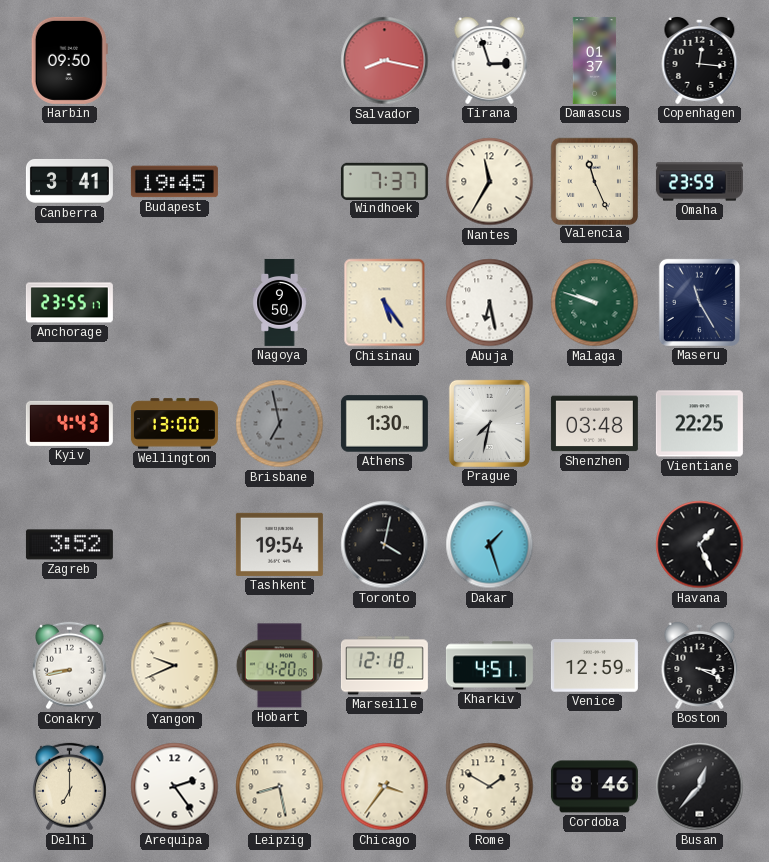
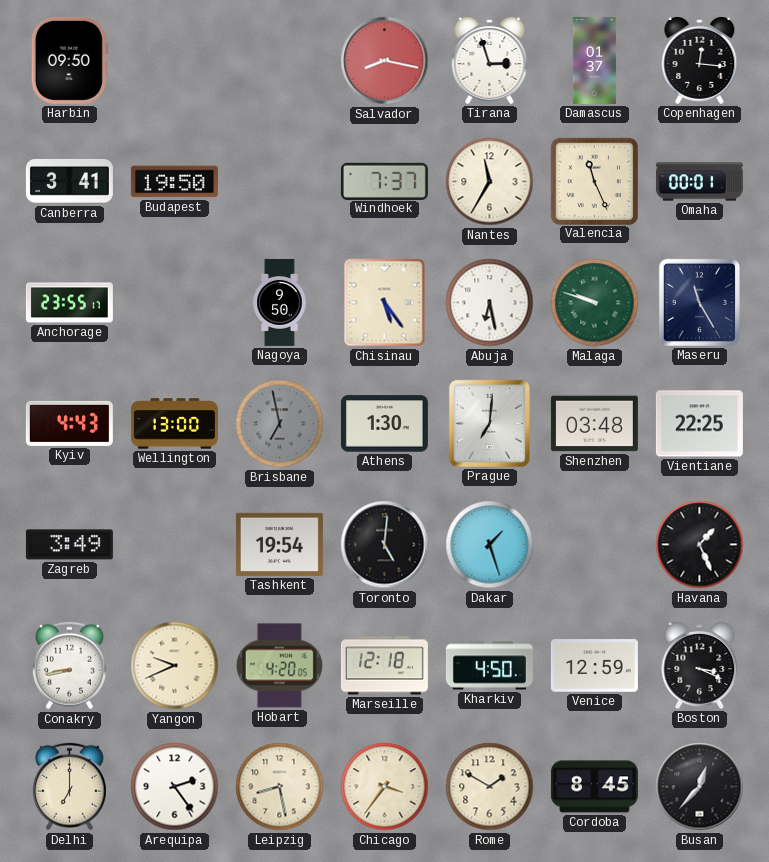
Budapest: 19:45 -> 19:50 (174, 182)
Omaha: 23:59 -> 00:01 (699, 182)
Prague: 7:32 -> 7:01 (489, 423)
Zagreb: 3:52 -> 3:49 (69, 545)
Toronto: 4:02 -> 5:01 (385, 545)
Kharkiv: 4:51 -> 4:50 (489, 666)
Cordoba: 8:46 -> 8:45 (594, 787)
